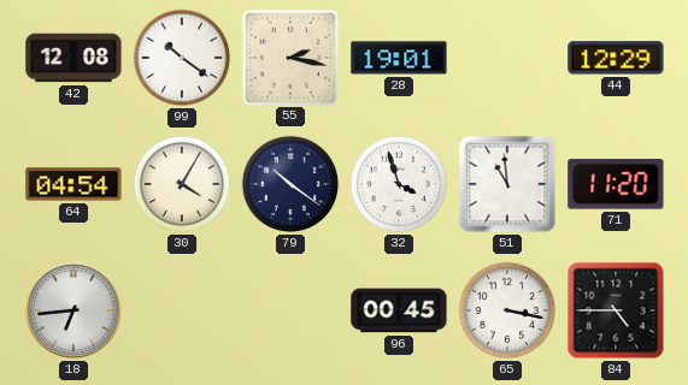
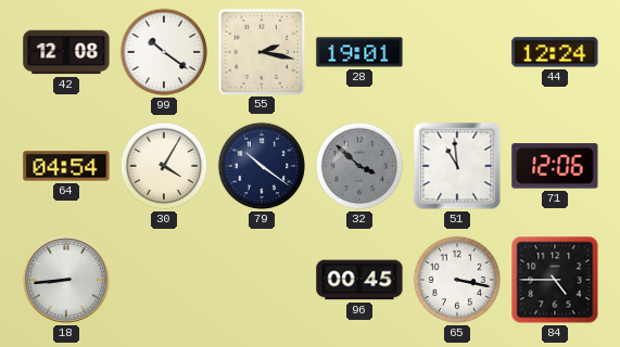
44: 12:29 -> 12:24 (555, 52)
32: 3:57 -> 3:52 (359, 166)
32 dial: white -> grey (359, 166)
71: 11:20 -> 12:06 (555, 166)
18: 6:44 -> 8:44 (66, 280)
